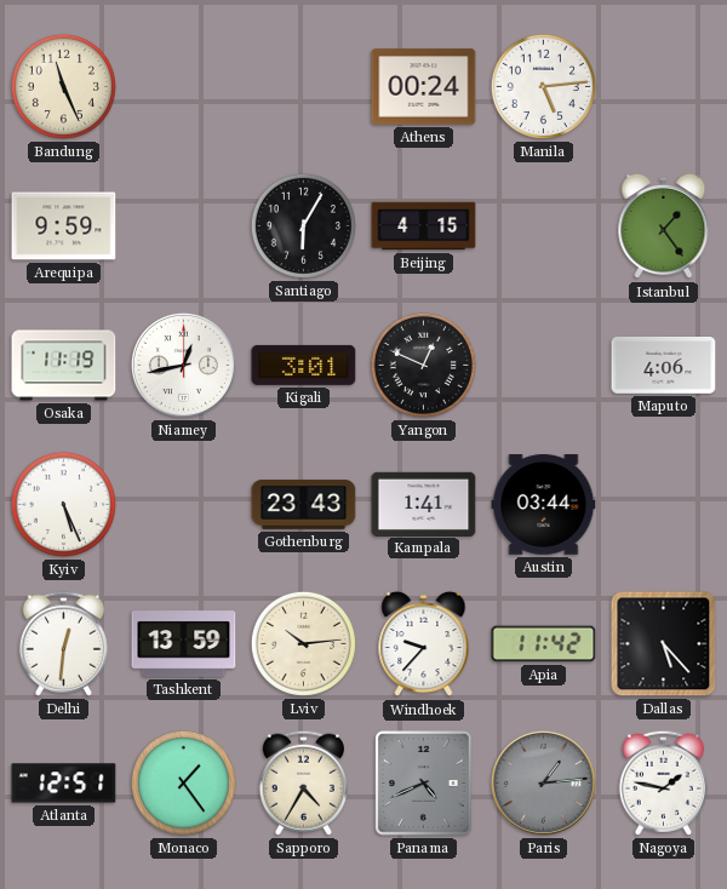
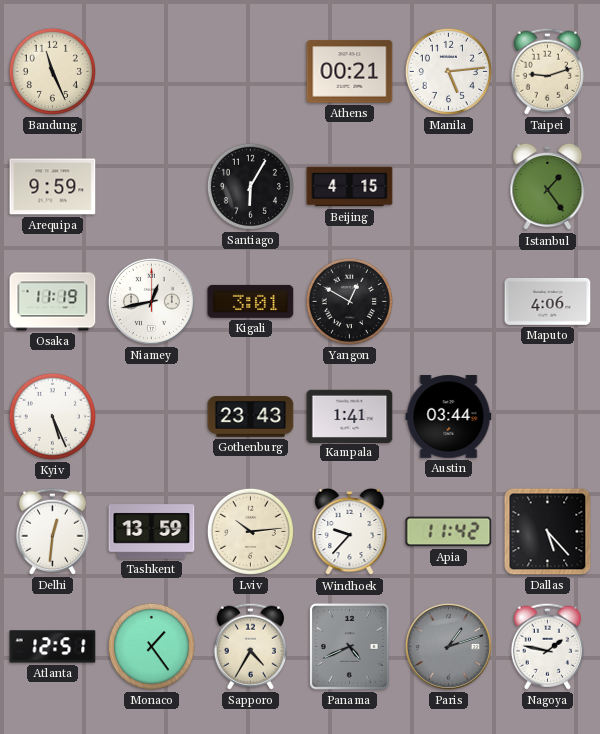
Athens: 00:24 -> 00:21 (350, 72)
Taipei: none -> 9:12 (547, 71)
Yangon: 12:49 -> 12:50 (349, 301)
Paris: 1:14 -> 1:12 (448, 646)
